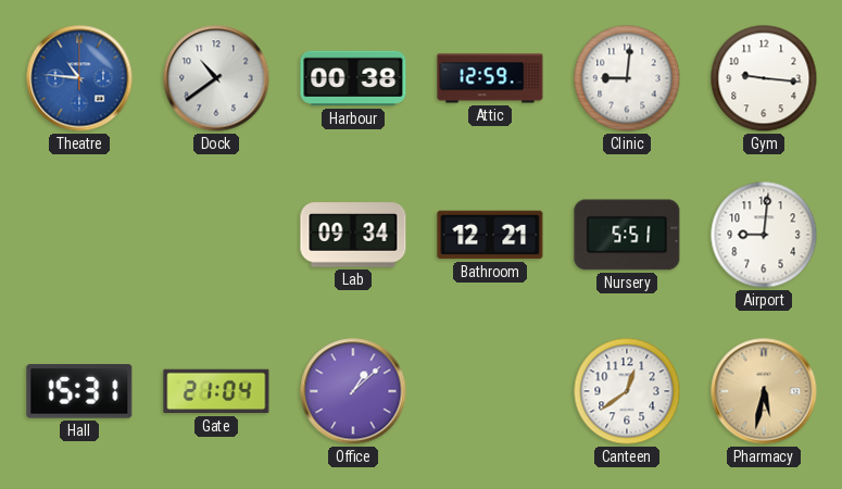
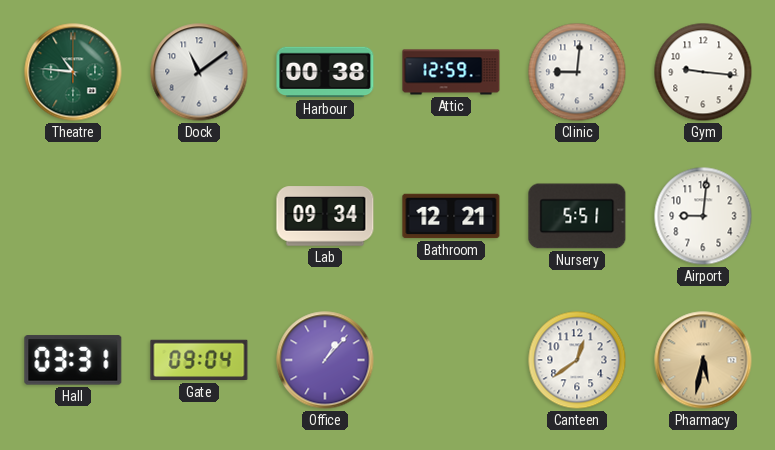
Theatre dial: blue -> green (73, 72)
Dock: 10:39 -> 11:09 (199, 72)
Hall: 15:31 -> 03:31 (73, 360)
Gate: 21:04 -> 09:04 (199, 360)
Office: 1:08 -> 1:07 (325, 360)
